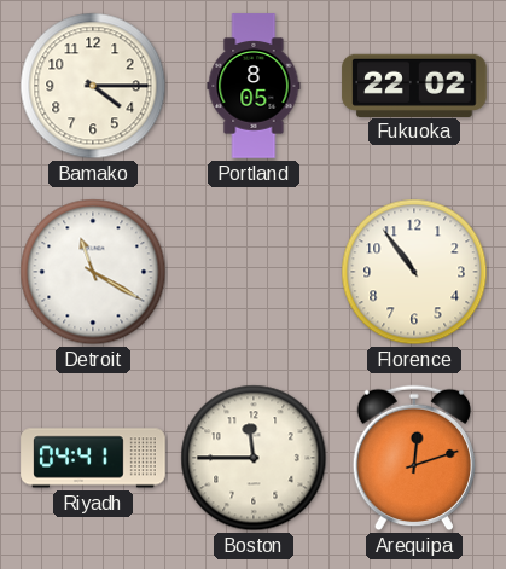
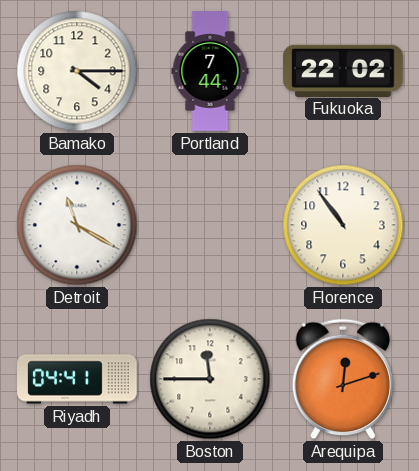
Portland: 8:05 -> 7:44 (210, 71)
